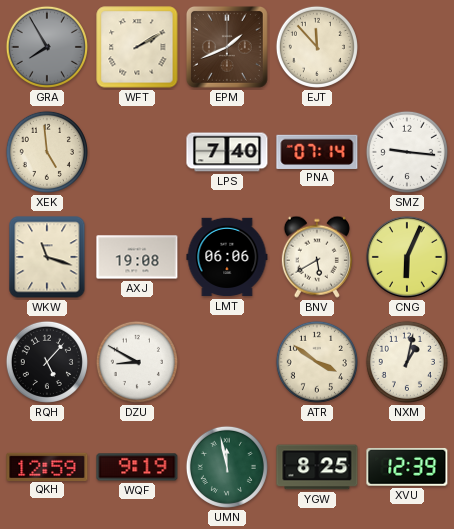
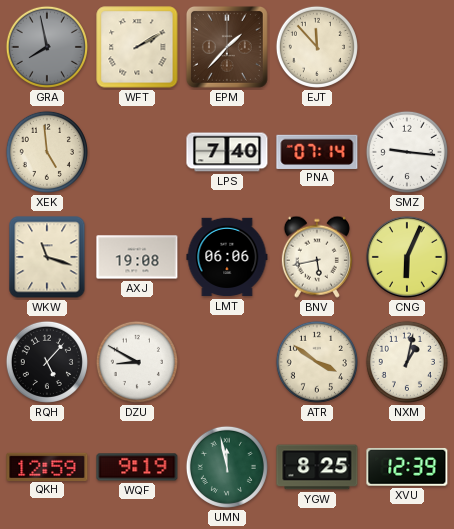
GRA: 7:55 -> 7:58 (47, 47)
EPM: 1:41 -> 1:37 (227, 47)
BNV: 5:40 -> 5:43 (317, 257)
